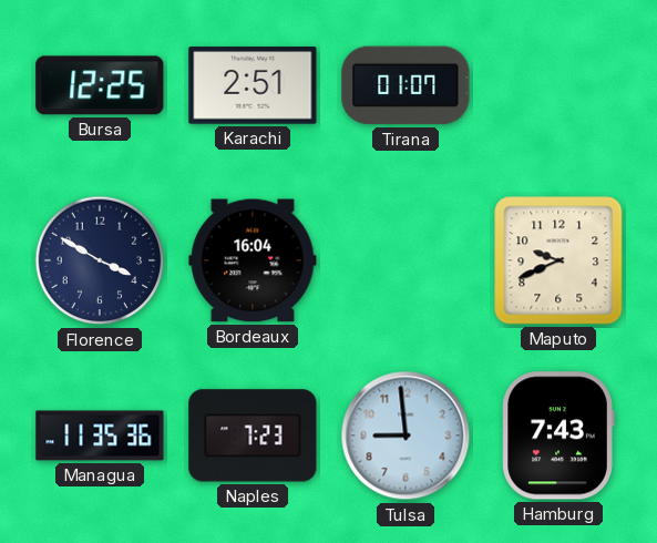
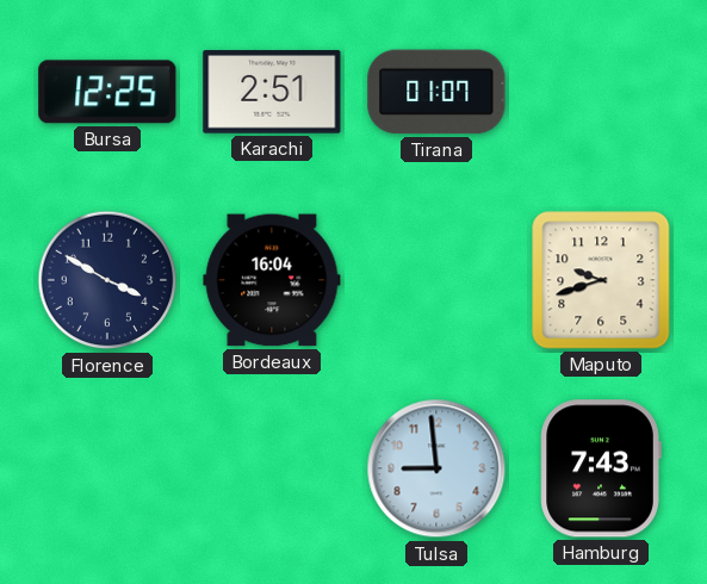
Maputo: 9:41 -> 9:42 (601, 280)
Managua: 11:35 -> none (100, 436)
Naples: 7:23 -> none (253, 436)
